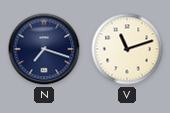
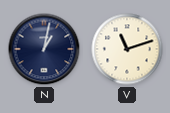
N: 7:18 -> 1:02 (44, 49)
